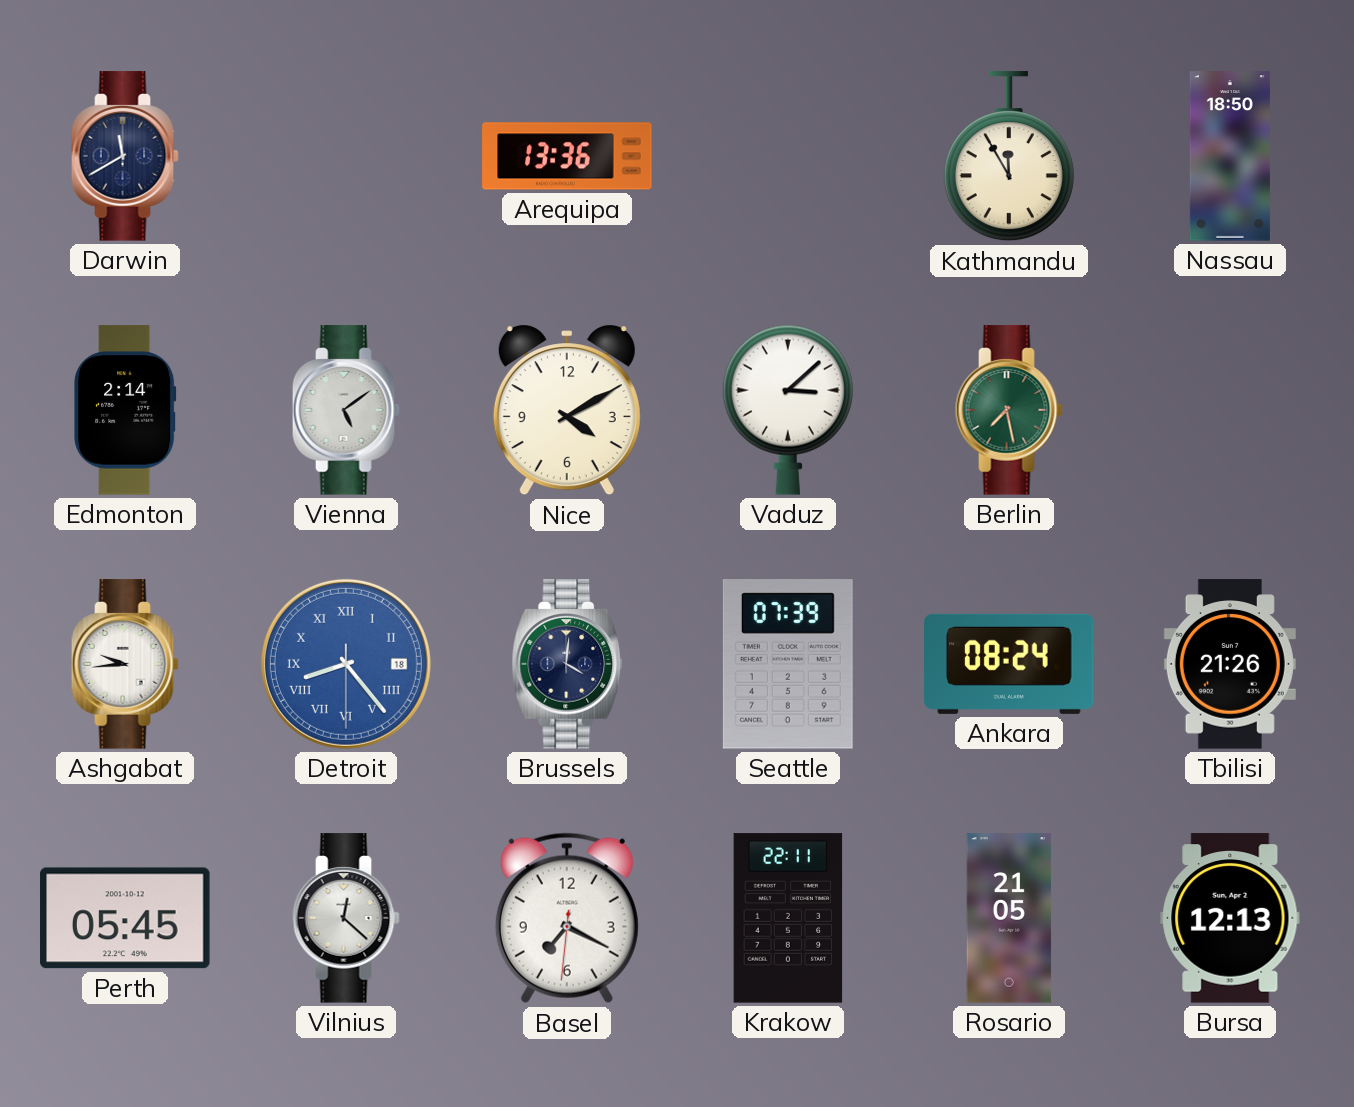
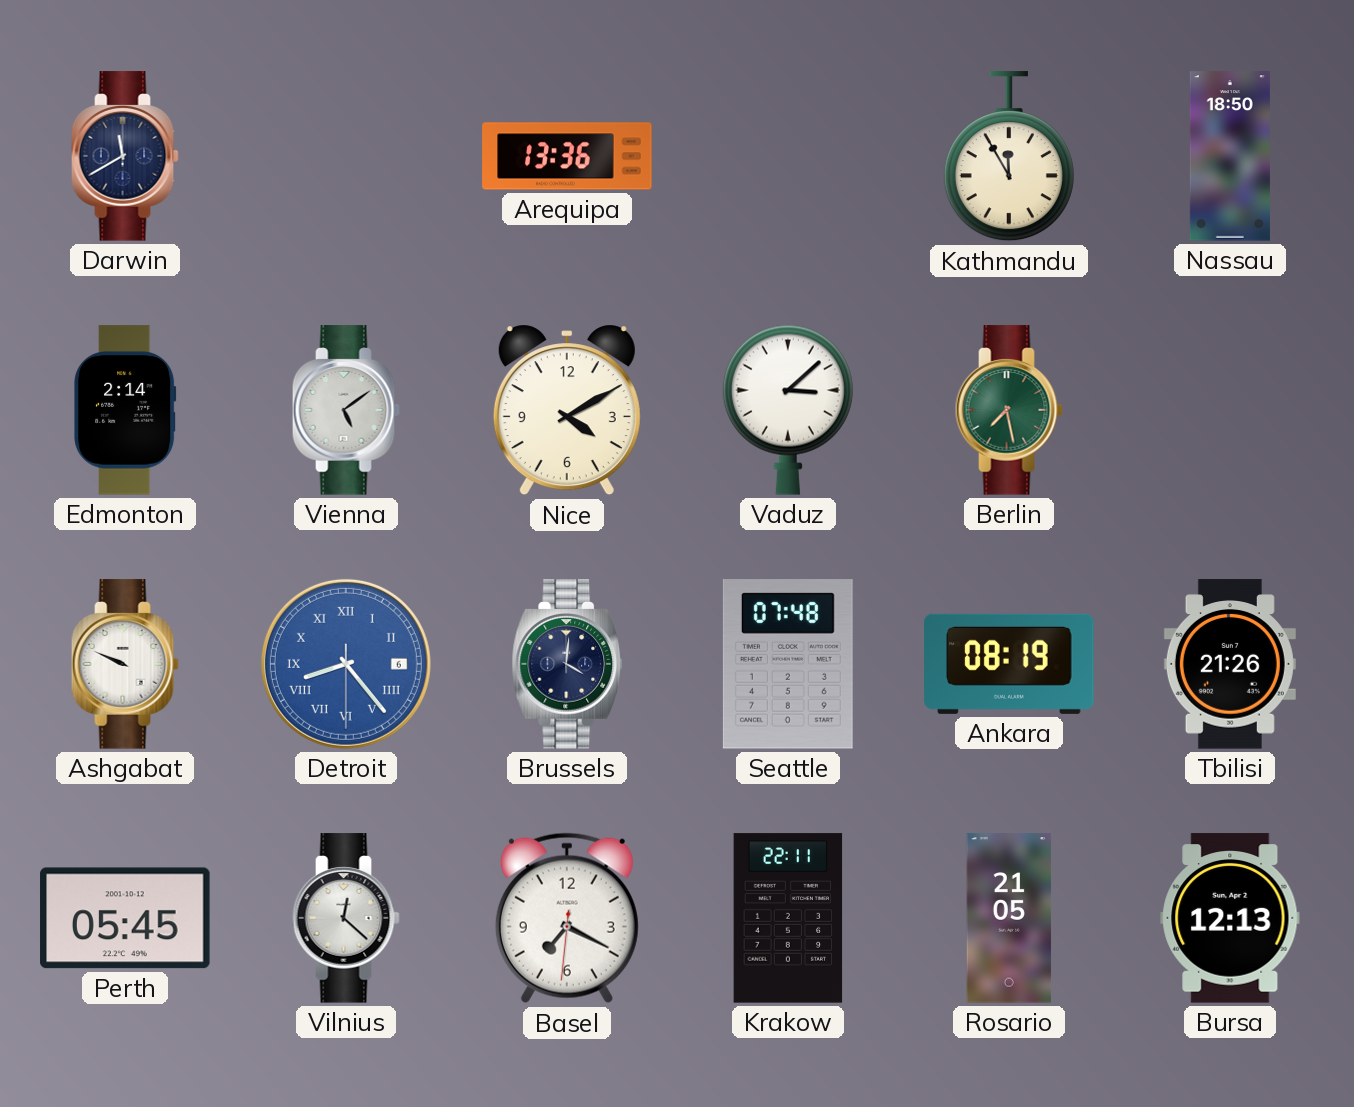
Ashgabat: 9:44 -> 9:49 (125, 664)
Detroit date: 18 -> 6 (346, 664)
Seattle: 07:39 -> 07:48 (788, 664)
Ankara: 08:24 -> 08:19 (1009, 664)
